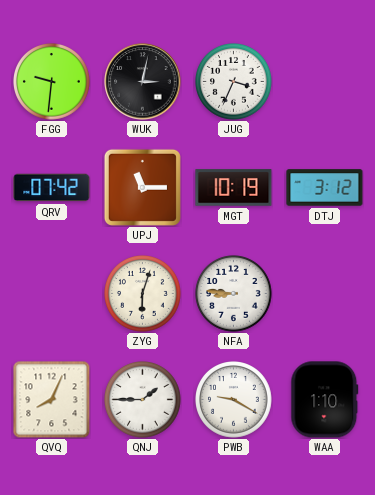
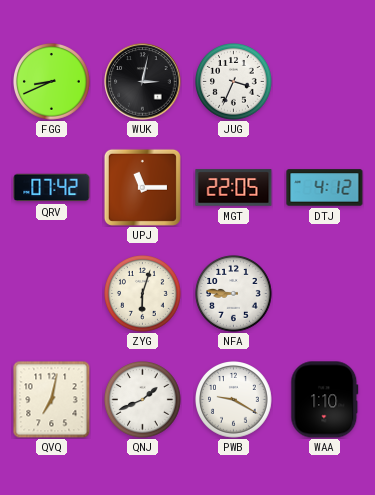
FGG: 9:31 -> 8:41 (52, 82)
MGT: 10:19 -> 22:05 (234, 188)
DTJ: 3:12 -> 4:12 (325, 188)
QVQ: 8:04 -> 7:02 (51, 399)
QNJ: 1:45 -> 1:41 (143, 400)
